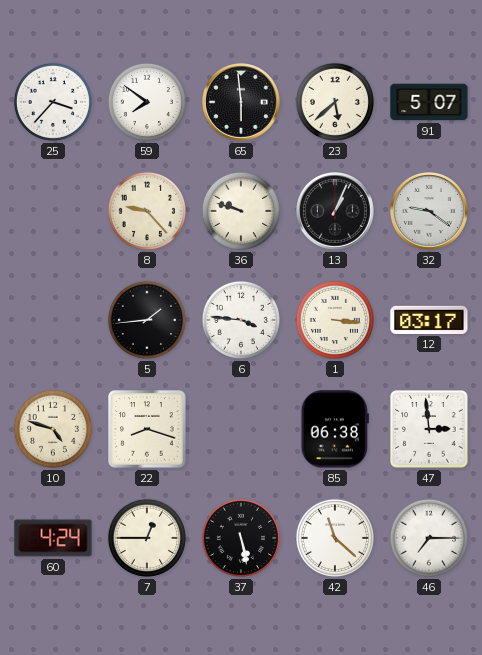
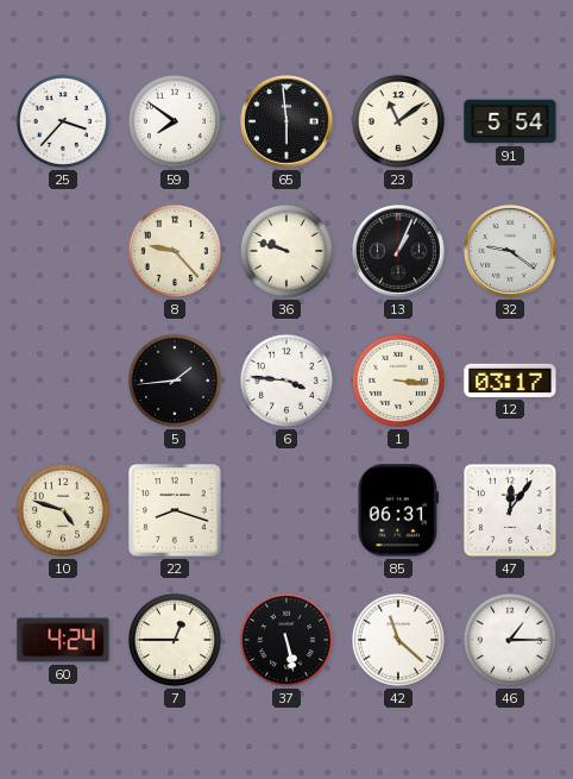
23: 5:38 -> 11:09 (398, 121)
91: 5:07 -> 5:54 (510, 121)
85: 06:38 -> 06:31 (398, 510)
47: 2:59 -> 12:06 (510, 510)
46: 7:15 -> 1:15 (510, 640)
